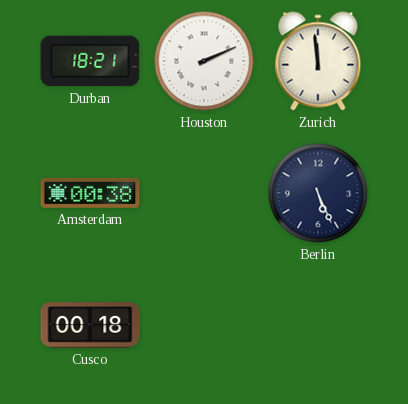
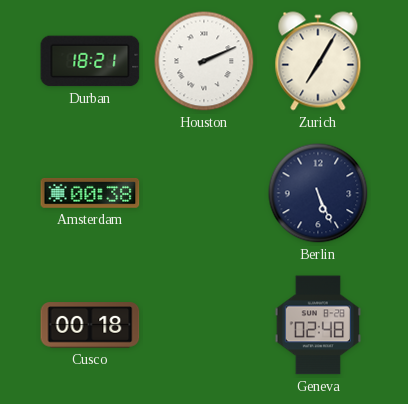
Zurich: 11:59 -> 7:05 (318, 61)
Geneva: none -> 02:48 (317, 325)
